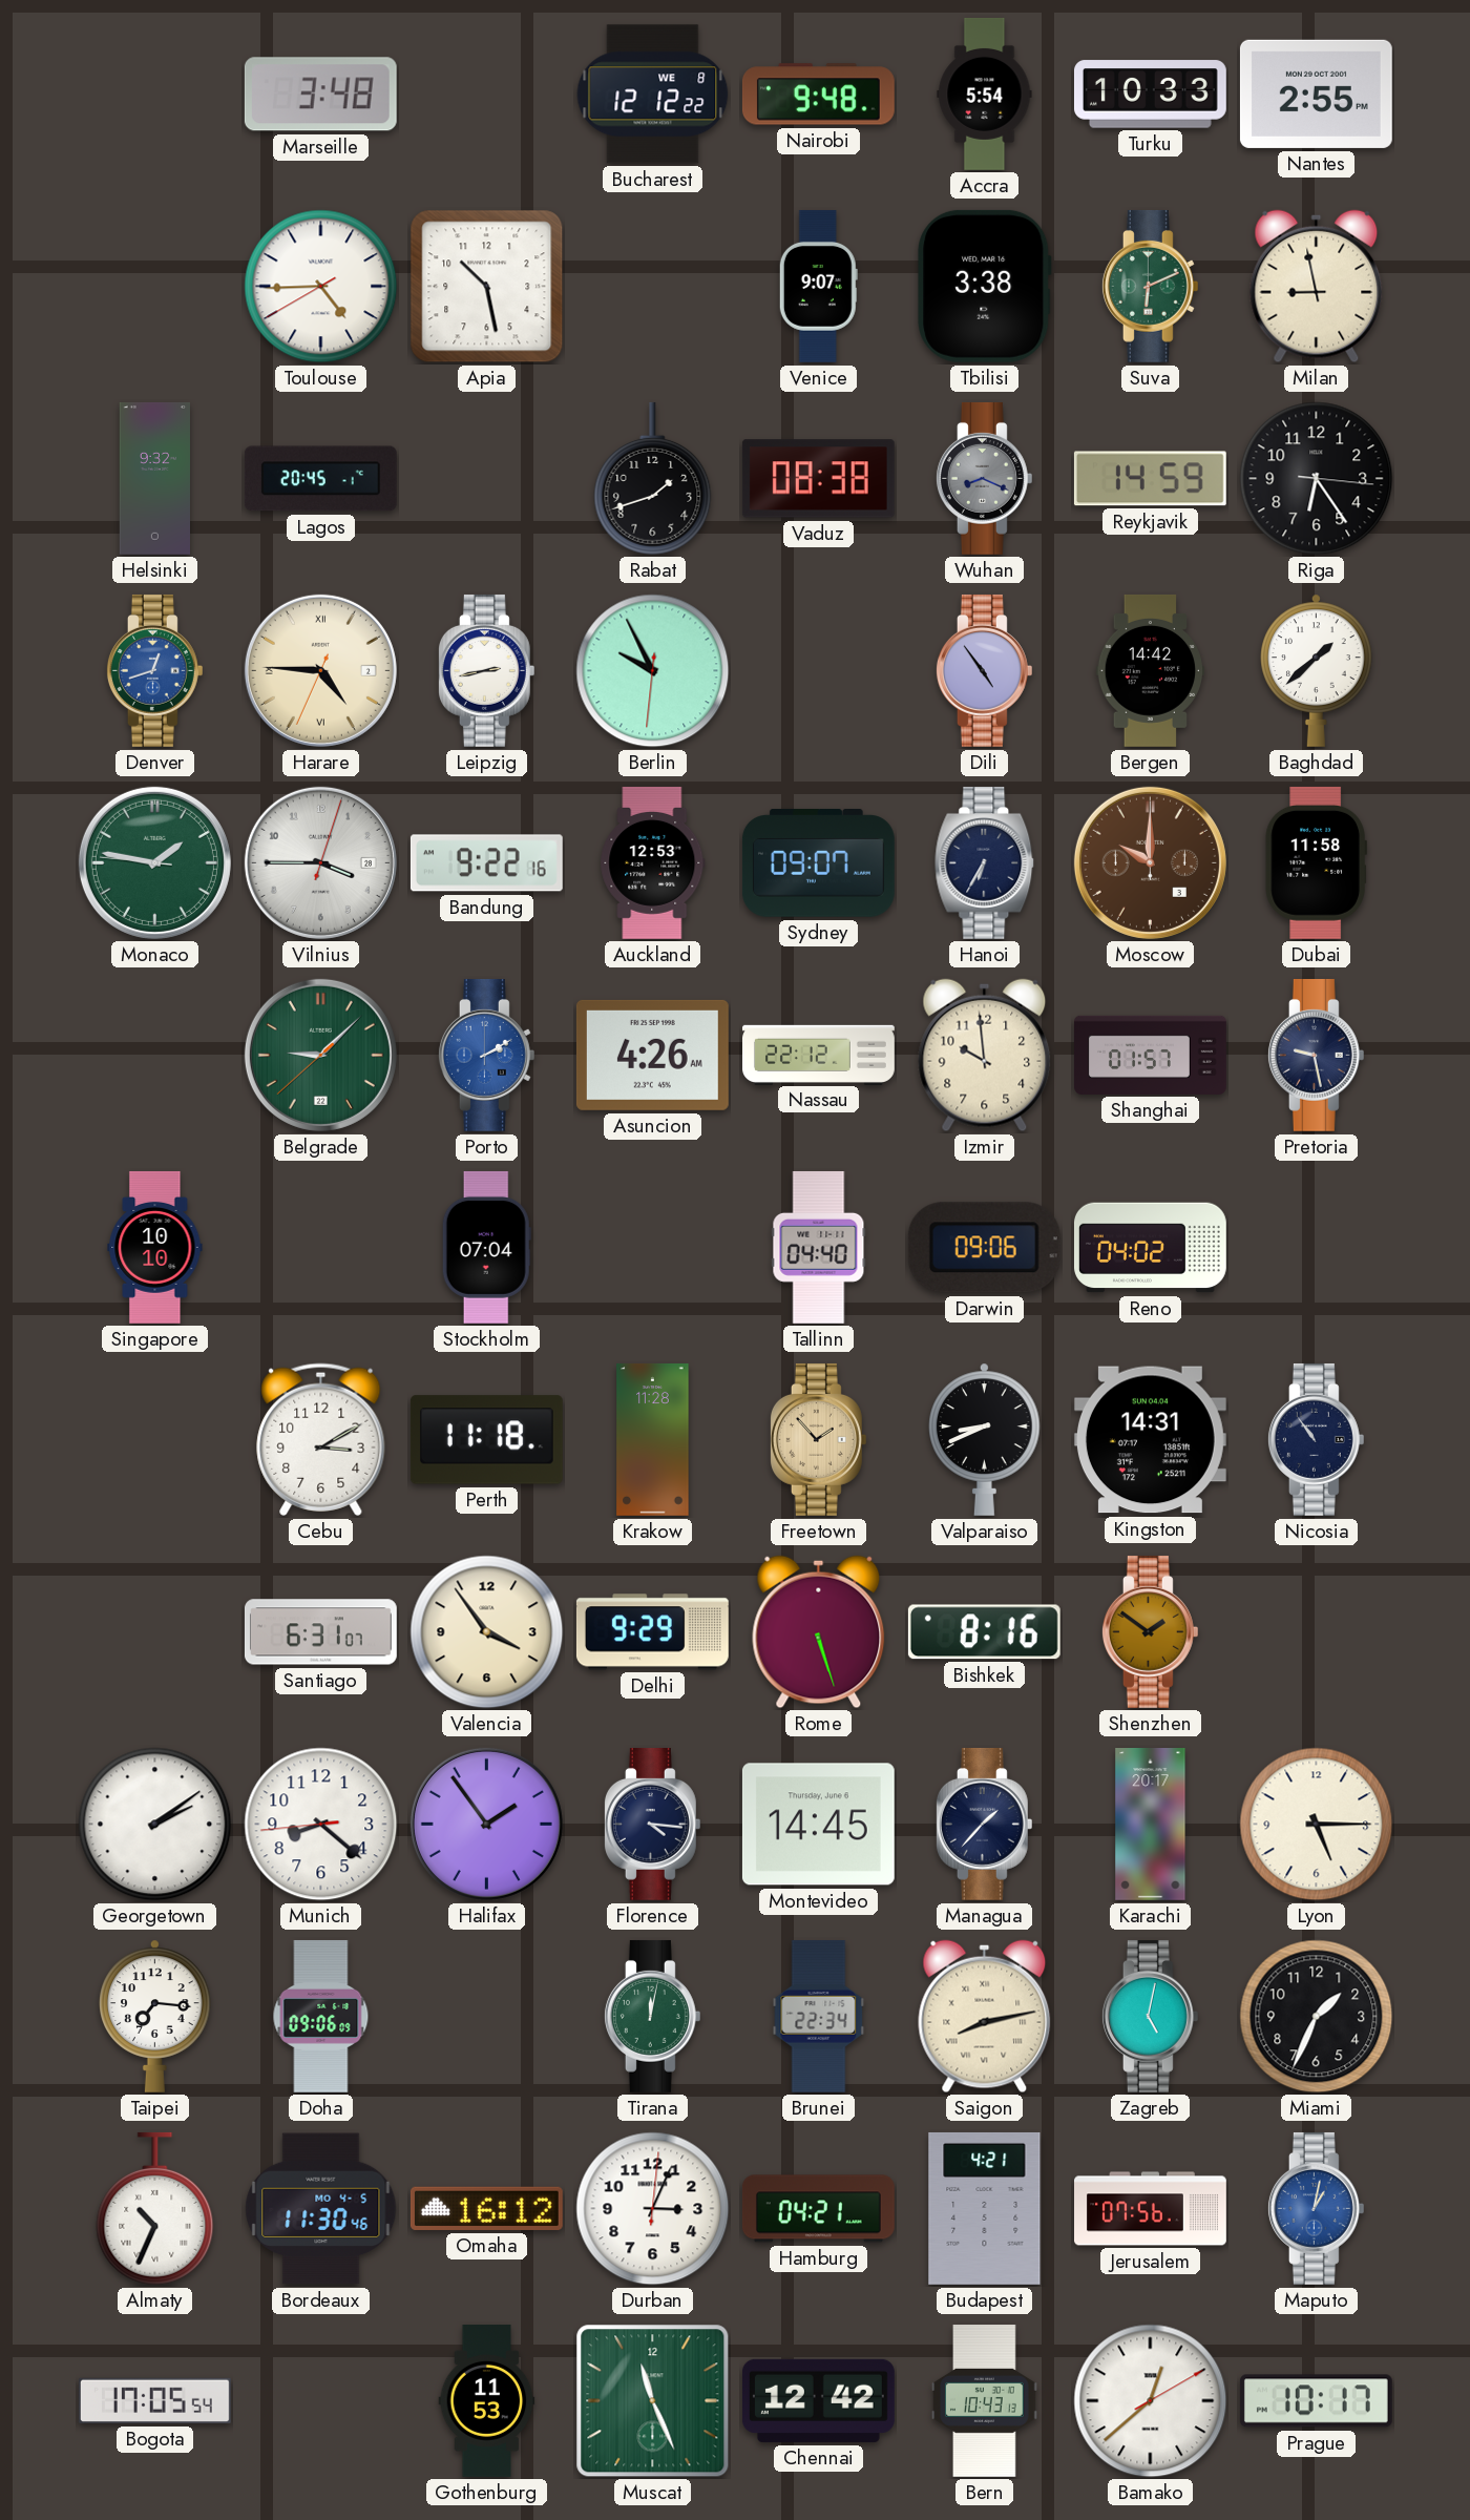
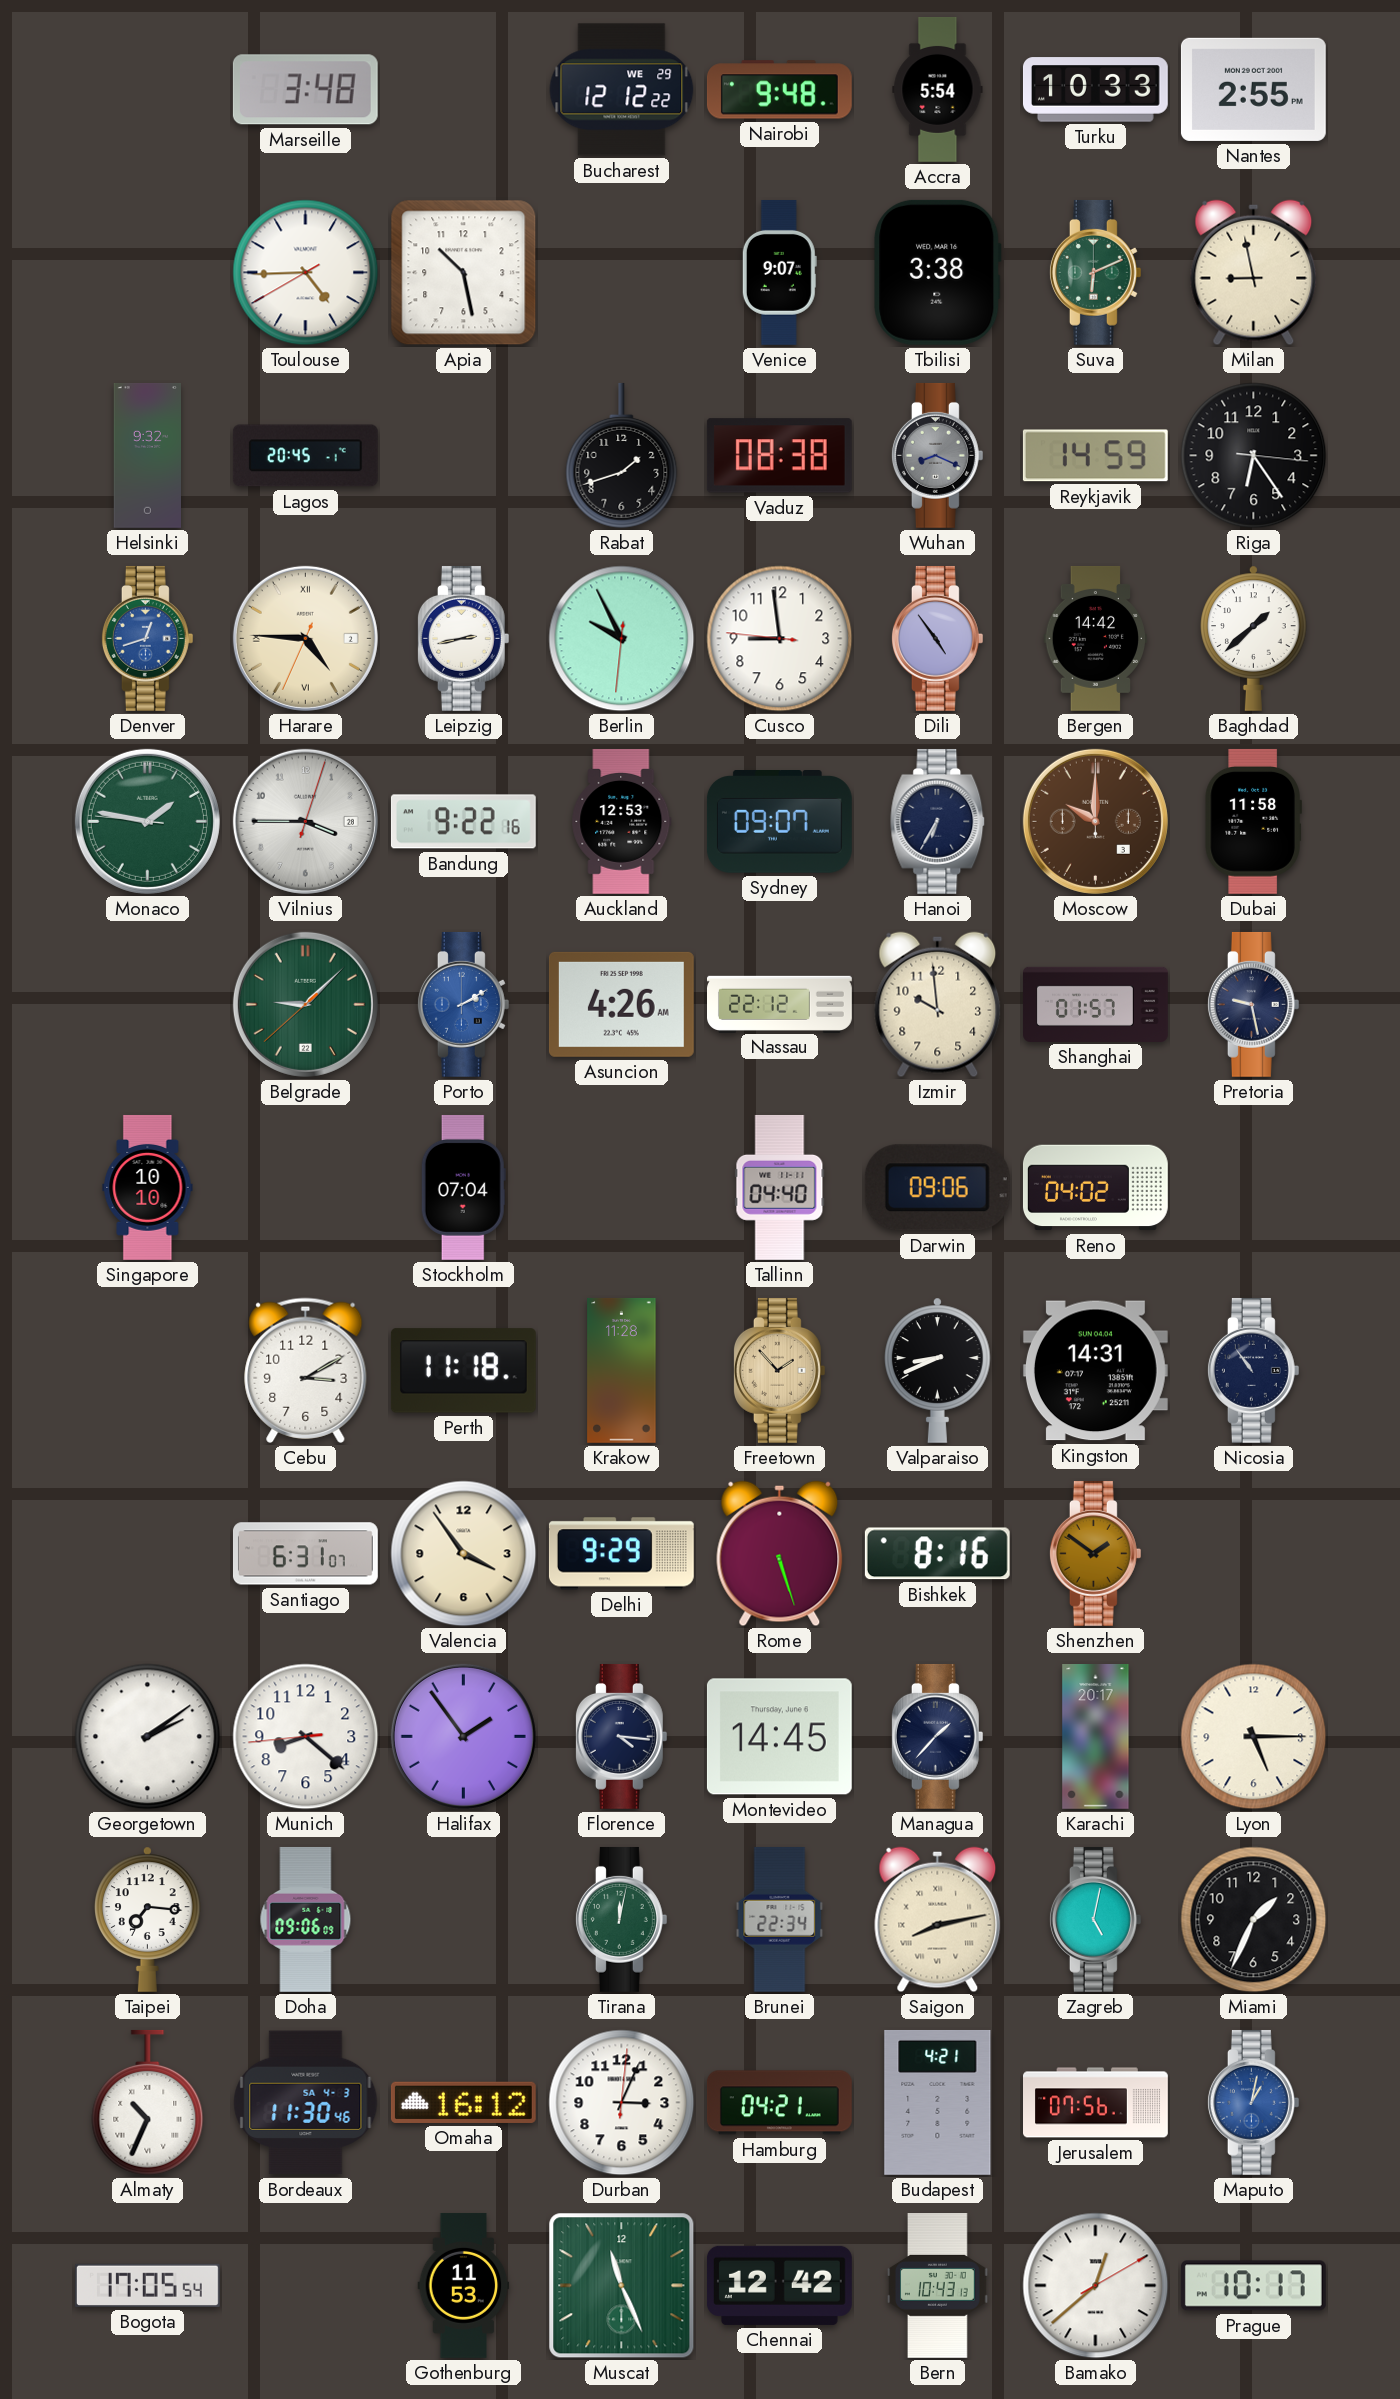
Bucharest date: WE 8 -> WE 29 (622, 90)
Cusco: none -> 8:58 (780, 639)
Bordeaux date: MO 4-5 -> SA 4-3 (306, 2103)
